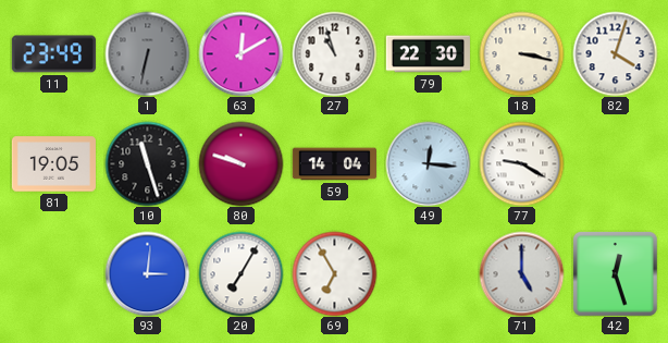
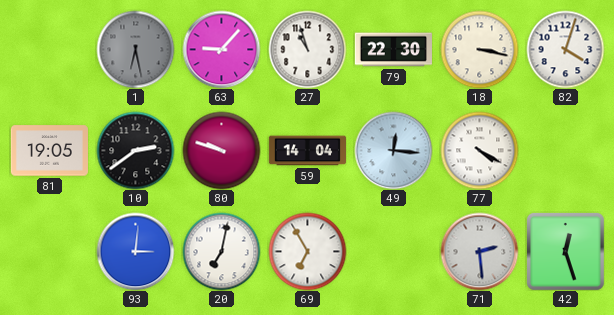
11: 23:49 -> none (53, 54)
1: 6:32 -> 6:28 (135, 49)
63: 12:10 -> 9:07 (221, 49)
10: 11:27 -> 2:39 (135, 150)
77: 9:20 -> 4:20 (479, 150)
20: 7:05 -> 7:02 (221, 251)
71: 5:00 -> 2:29 (479, 251)
